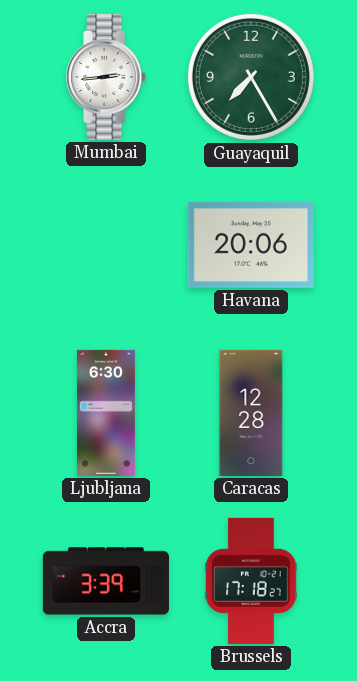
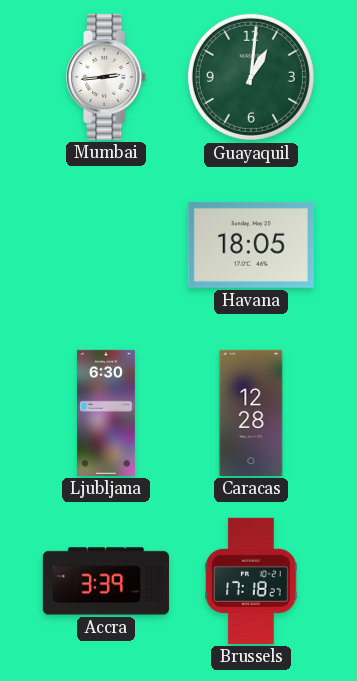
Guayaquil: 7:25 -> 1:01 (251, 77)
Havana: 20:06 -> 18:05 (251, 245)
